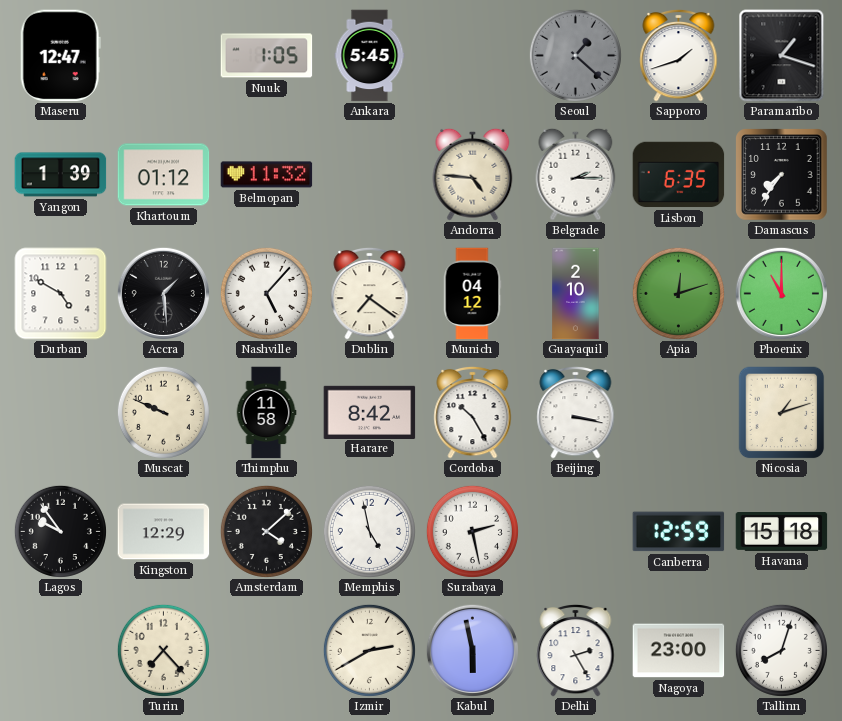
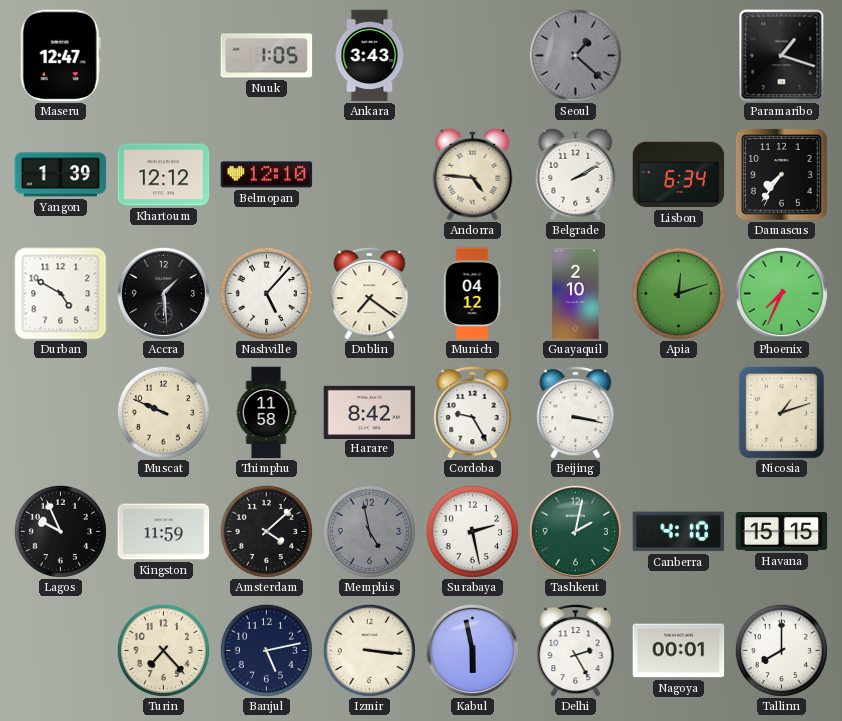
Ankara: 5:45 -> 3:43 (370, 56)
Sapporo: 1:42 -> none (679, 55)
Khartoum: 01:12 -> 12:12 (164, 175)
Belmopan: 11:32 -> 12:10 (267, 175)
Belgrade: 2:15 -> 2:10 (576, 174)
Lisbon: 6:35 -> 6:34 (679, 175)
Phoenix: 11:00 -> 7:34 (781, 293)
Cordoba: 10:25 -> 9:25 (473, 412)
Lagos: 9:54 -> 9:56 (60, 531)
Kingston: 12:29 -> 11:59 (164, 532)
Memphis dial: white -> grey (369, 531)
Tashkent: none -> 2:02 (575, 531)
Canberra: 12:59 -> 4:10 (679, 532)
Havana: 15:18 -> 15:15 (782, 532)
Banjul: none -> 5:13 (266, 650)
Izmir: 2:40 -> 3:16 (369, 650)
Nagoya: 23:00 -> 00:01 (679, 651)
Tallinn: 8:03 -> 8:00 (781, 650)
